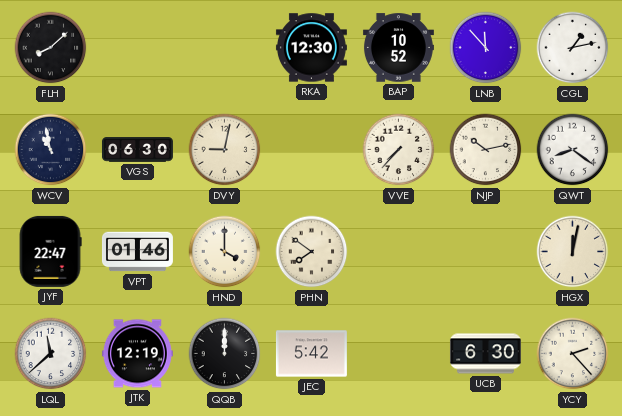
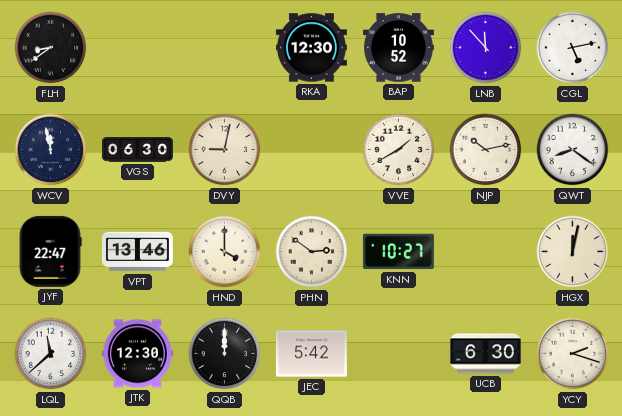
FLH: 8:08 -> 8:39 (51, 48)
CGL: 1:13 -> 5:13 (573, 48)
WCV: 10:58 -> 11:58 (51, 150)
VVE: 7:37 -> 1:40 (399, 150)
VPT: 01:46 -> 13:46 (137, 252)
PHN: 7:51 -> 2:51 (312, 252)
KNN: none -> 10:27 (398, 252)
JTK: 12:19 -> 12:30 (137, 354)
YCY: 2:23 -> 2:18 (573, 354)
